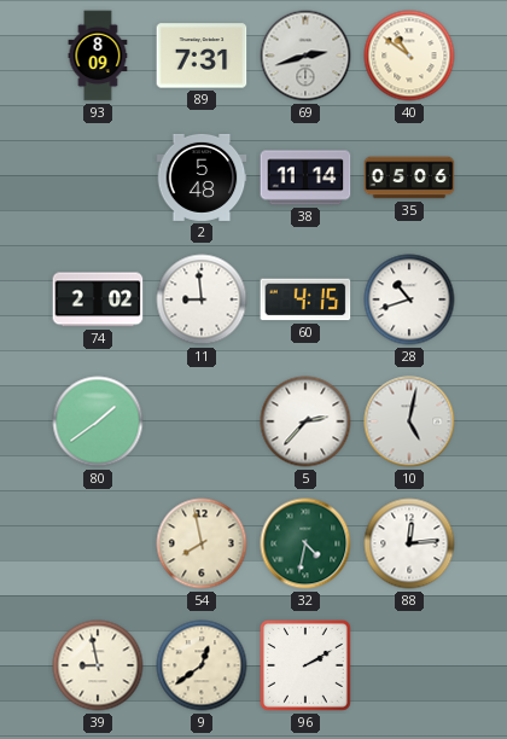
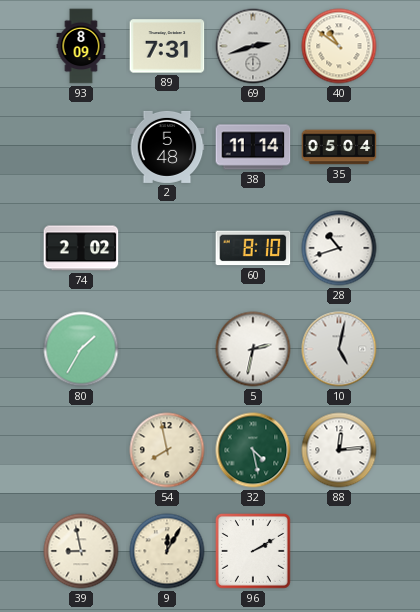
35: 05:06 -> 05:04 (339, 147)
11: 8:59 -> none (202, 299)
60: 4:15 -> 8:10 (253, 248)
80: 1:39 -> 1:35 (81, 349)
5: 2:37 -> 2:32 (253, 349)
32: 4:32 -> 4:28 (253, 450)
9: 12:39 -> 12:05 (167, 551)
